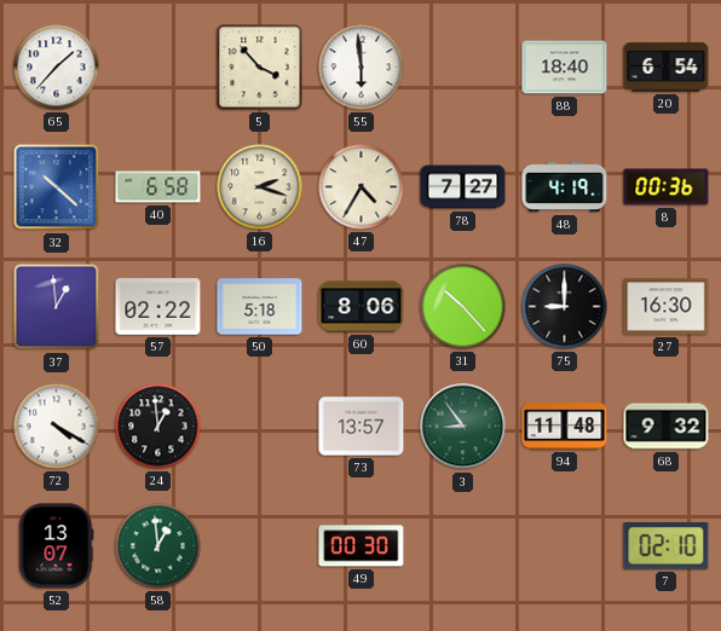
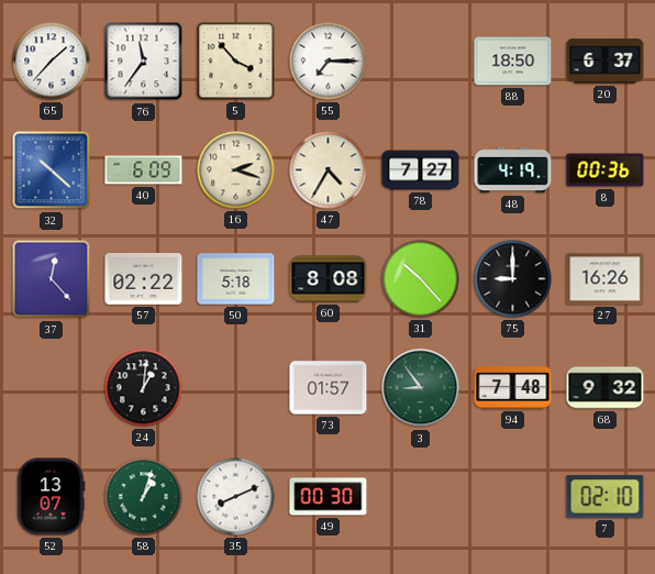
76: none -> 11:36 (144, 62)
55: 5:59 -> 7:15 (329, 62)
88: 18:40 -> 18:50 (513, 62)
20: 6:54 -> 6:37 (606, 62)
40: 6:58 -> 6:09 (144, 170)
37: 12:59 -> 12:23 (52, 279)
60: 8:06 -> 8:08 (329, 279)
27: 16:30 -> 16:26 (606, 279)
72: 4:20 -> none (57, 427)
24: 12:59 -> 1:01 (144, 388)
73: 13:57 -> 01:57 (329, 388)
94: 11:48 -> 7:48 (513, 388)
58: 12:59 -> 1:03 (144, 497)
35: none -> 8:11 (236, 497)
